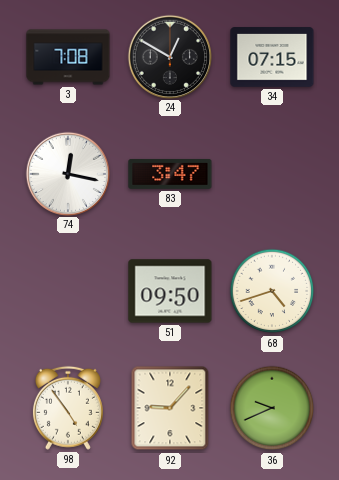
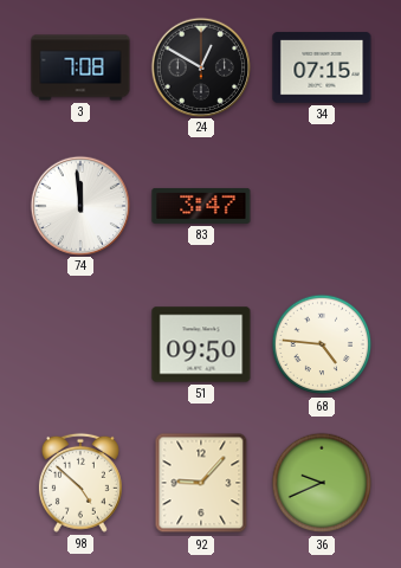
74: 12:17 -> 11:59 (79, 205)
68: 4:42 -> 4:46 (322, 344)
98: 4:54 -> 4:52 (80, 483)
